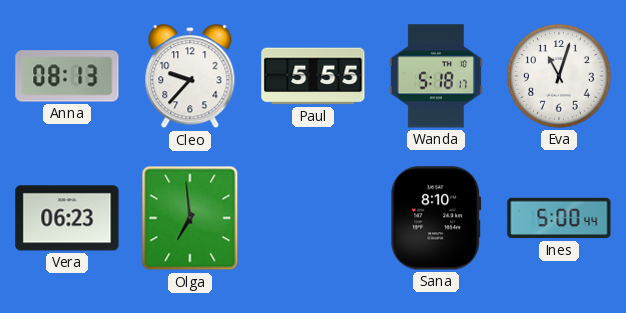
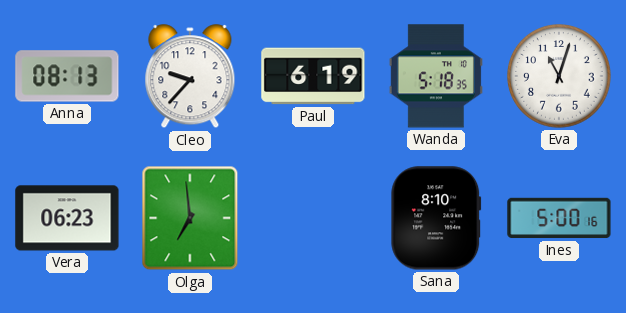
Paul: 5:55 -> 6:19 (313, 76)
Wanda: 5:18:17 -> 5:18:35 (436, 76)
Ines: 5:00:44 -> 5:00:16 (559, 218)
